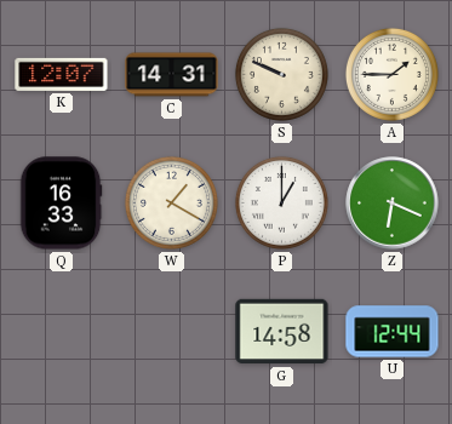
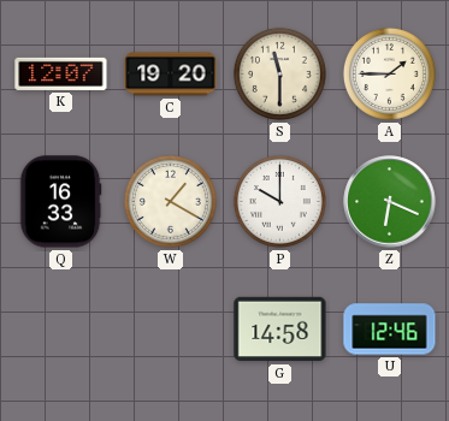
C: 14:31 -> 19:20 (171, 75)
S: 9:49 -> 11:30 (279, 73)
P: 1:00 -> 10:00 (279, 201)
U: 12:44 -> 12:46 (390, 330)
